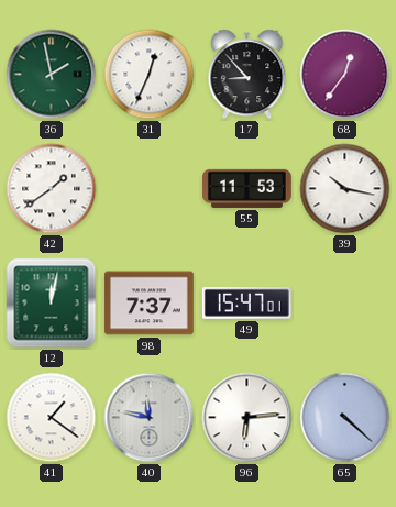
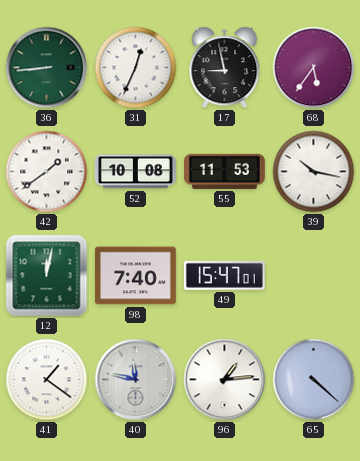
36: 1:58 -> 8:44 (47, 68)
17: 8:53 -> 8:58 (225, 68)
68: 12:36 -> 5:36 (314, 68)
52: none -> 10:08 (136, 172)
98: 7:37 -> 7:40 (135, 276)
96: 6:14 -> 1:14 (225, 380)
